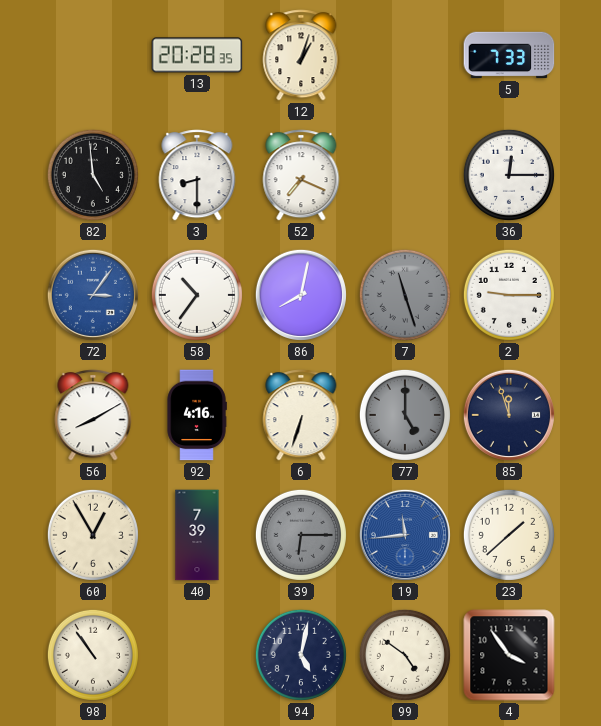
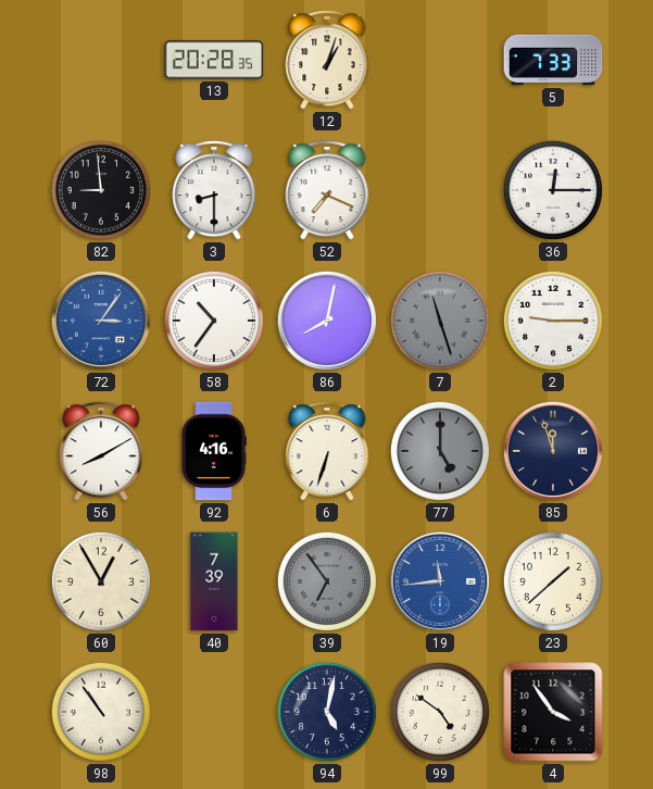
82: 4:59 -> 8:59 (101, 190)
39: 6:15 -> 6:54 (327, 581)
